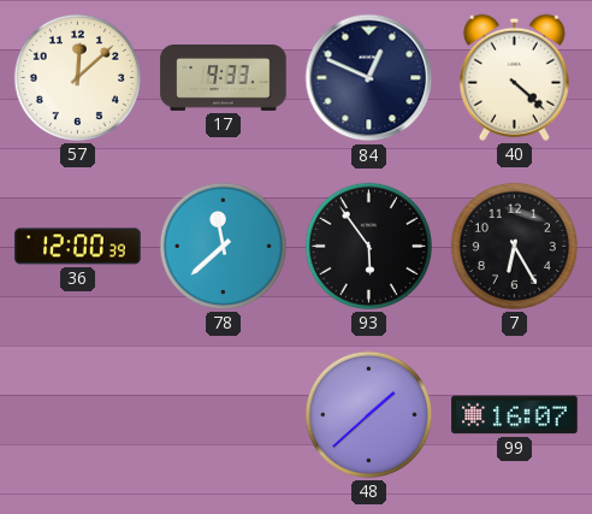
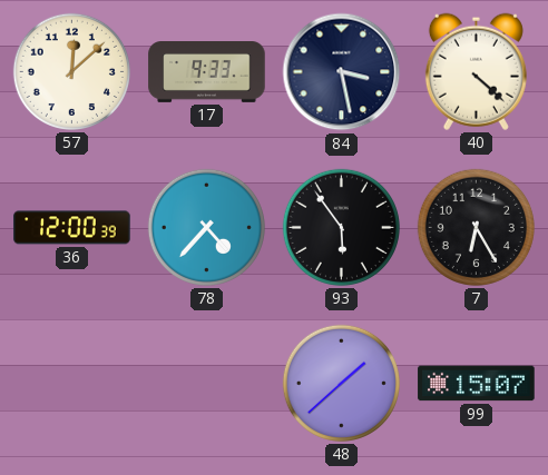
84: 12:49 -> 3:28 (342, 72)
78: 11:38 -> 4:37 (206, 227)
99: 16:07 -> 15:07 (477, 384)
